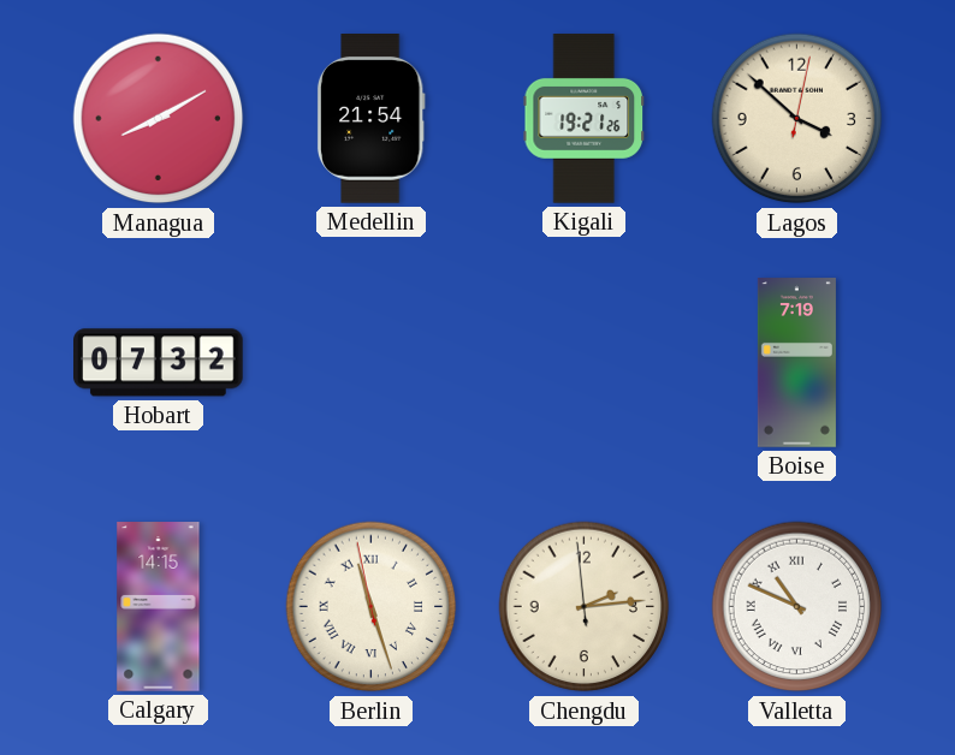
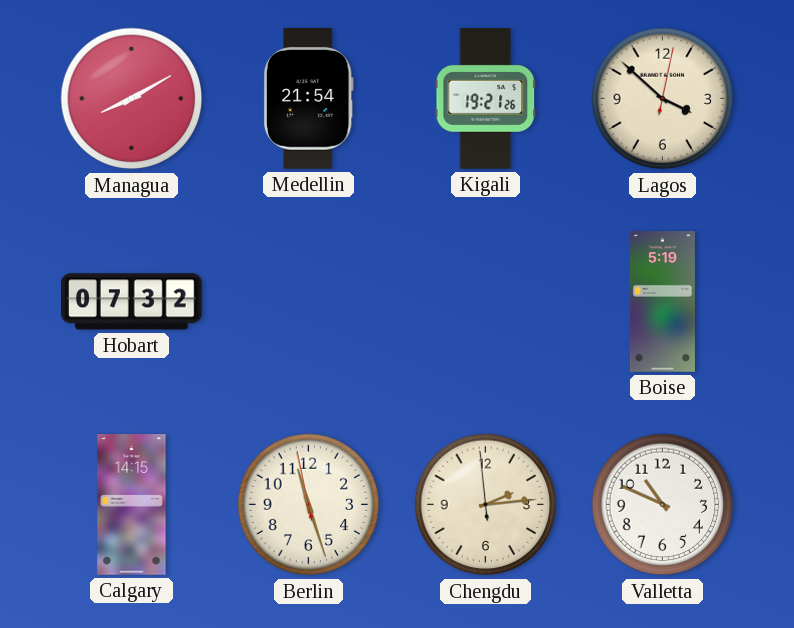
Boise: 7:19 -> 5:19 (662, 302)
Berlin numerals: Roman -> Arabic (309, 505)
Valletta numerals: Roman -> Arabic (663, 505)
